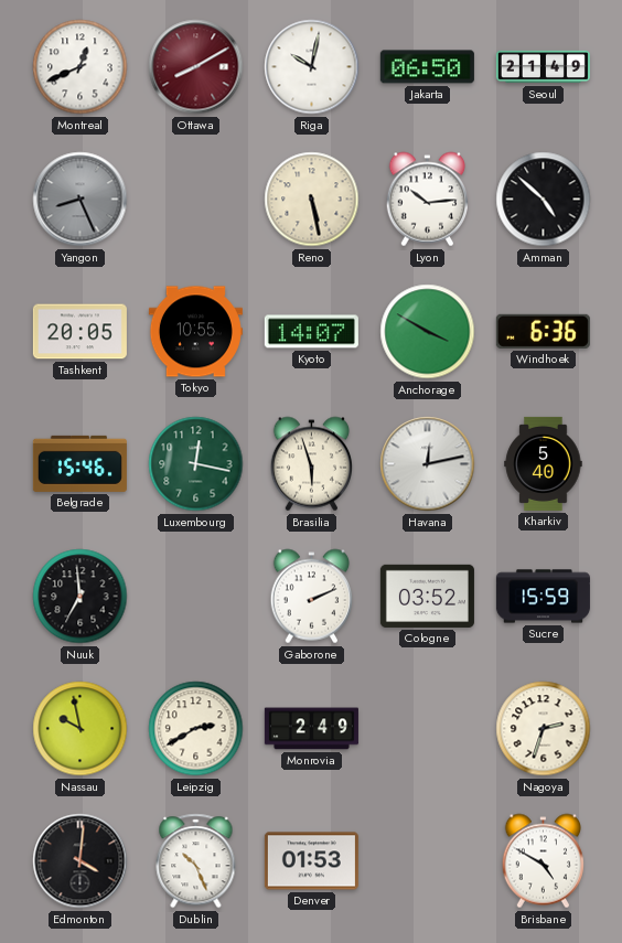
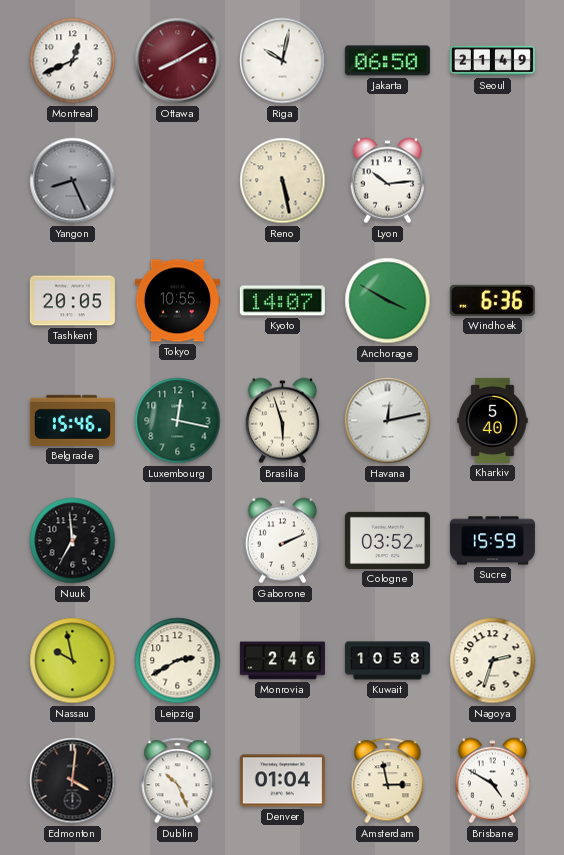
Amman: 4:52 -> none (544, 200)
Monrovia: 2:49 -> 2:46 (282, 661)
Kuwait: none -> 10:58 (387, 661)
Denver: 01:53 -> 01:04 (282, 781)
Amsterdam: none -> 2:58 (388, 781)
